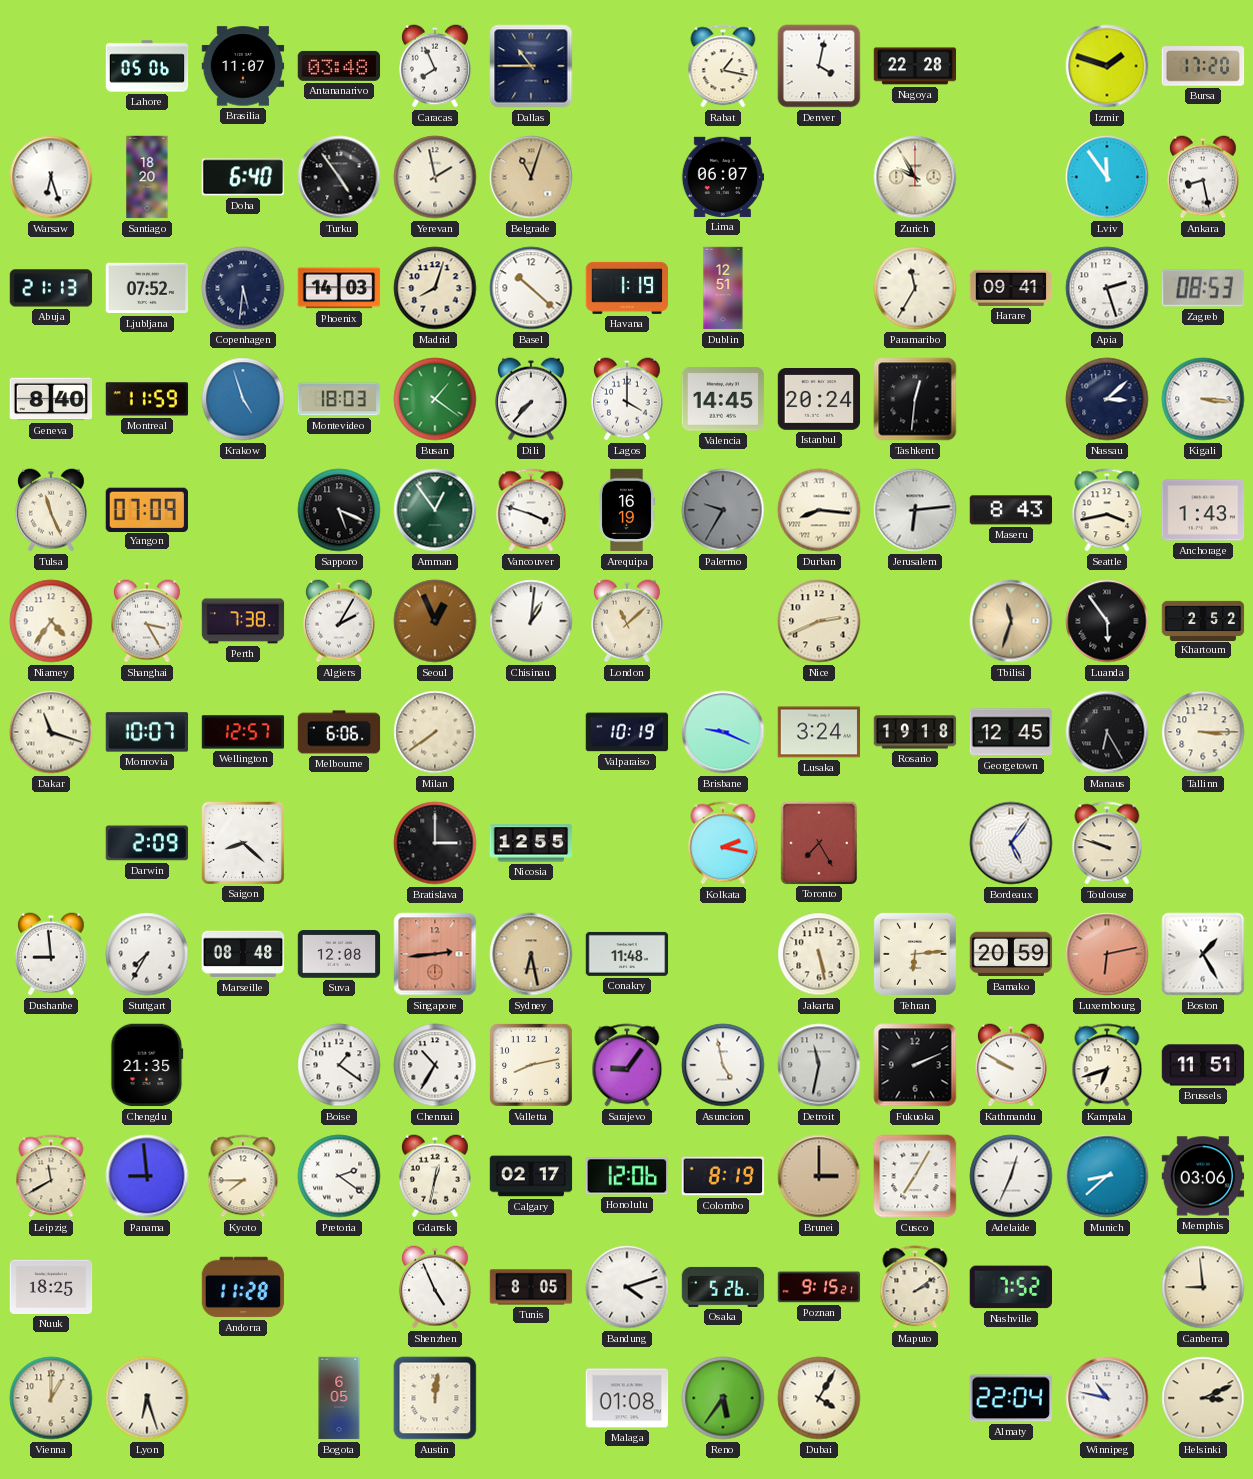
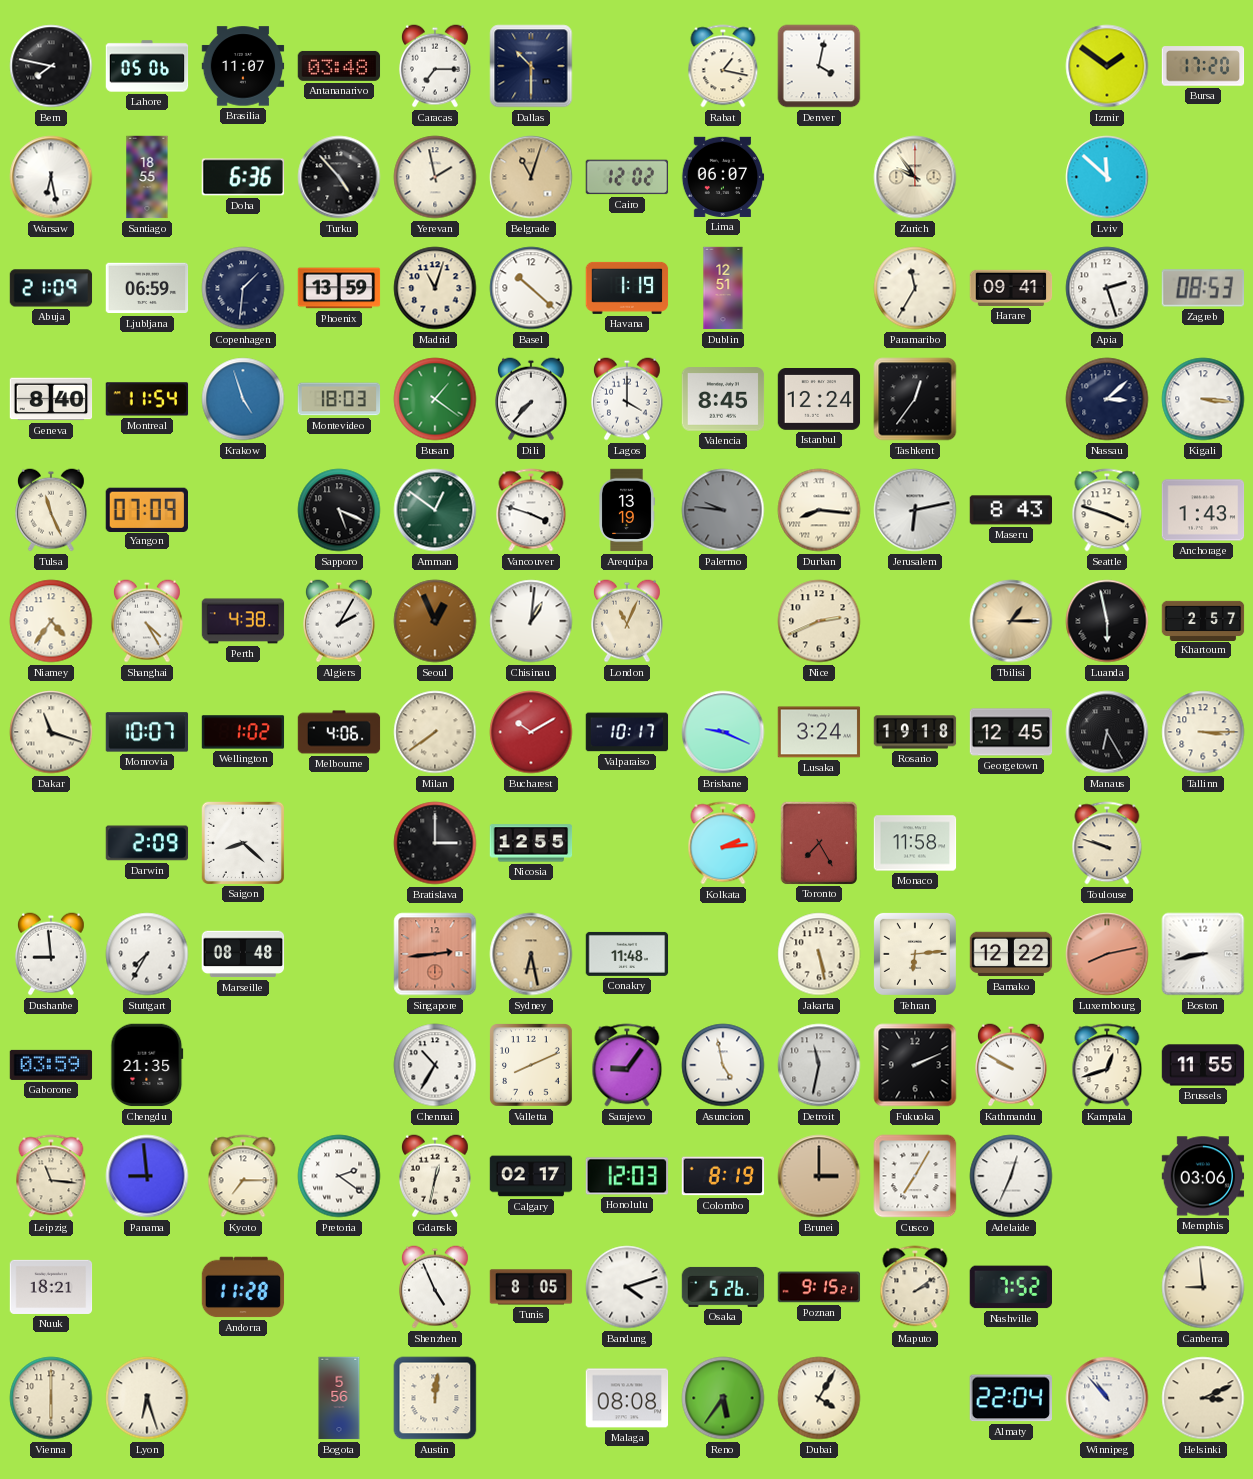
Bern: none -> 7:47 (51, 66)
Caracas: 7:56 -> 7:15 (436, 66)
Dallas: 10:45 -> 10:30 (531, 66)
Nagoya: 22:28 -> none (915, 66)
Izmir: 1:48 -> 1:51 (1107, 66)
Warsaw: 6:27 -> 6:28 (51, 177)
Santiago: 18:20 -> 18:55 (147, 177)
Doha: 6:40 -> 6:36 (243, 177)
Turku: 4:54 -> 4:53 (339, 177)
Cairo: none -> 12:02 (627, 177)
Zurich: 9:55 -> 9:54 (915, 177)
Lviv: 11:54 -> 11:52 (1107, 177)
Ankara: 8:28 -> none (1204, 177)
Abuja: 21:13 -> 21:09 (51, 288)
Ljubljana: 07:52 -> 06:59 (147, 288)
Copenhagen: 5:31 -> 1:31 (243, 288)
Phoenix: 14:03 -> 13:59 (339, 288)
Madrid: 8:03 -> 11:03 (435, 288)
Montreal: 11:59 -> 11:54 (147, 399)
Valencia: 14:45 -> 8:45 (723, 399)
Istanbul: 20:24 -> 12:24 (819, 400)
Tashkent: 12:31 -> 12:36 (915, 399)
Amman: 12:54 -> 12:51 (435, 510)
Arequipa: 16:19 -> 13:19 (627, 510)
Palermo: 9:35 -> 9:46 (723, 510)
Jerusalem: 6:14 -> 6:13 (915, 510)
Seattle: 3:43 -> 3:48 (1107, 510)
Shanghai: 3:25 -> 4:25 (148, 621)
Perth: 7:38 -> 4:38 (243, 621)
London: 11:08 -> 11:04 (628, 621)
Tbilisi: 11:33 -> 1:15 (1011, 621)
Luanda: 5:54 -> 5:58 (1107, 621)
Khartoum: 2:52 -> 2:57 (1203, 620)
Wellington: 12:57 -> 1:02 (243, 732)
Melbourne: 6:06 -> 4:06 (339, 732)
Bucharest: none -> 10:10 (531, 732)
Valparaiso: 10:19 -> 10:17 (627, 732)
Kolkata: 2:17 -> 2:14 (723, 843)
Monaco: none -> 11:58 (915, 843)
Bordeaux: 5:06 -> none (1011, 843)
Suva: 12:08 -> none (339, 954)
Bamako: 20:59 -> 12:22 (1011, 954)
Luxembourg: 6:13 -> 8:13 (1107, 954)
Boston: 1:25 -> 8:43 (1203, 954)
Gaborone: none -> 03:59 (51, 1065)
Boise: 1:21 -> none (339, 1065)
Valletta: 8:13 -> 8:11 (532, 1066)
Kampala: 6:42 -> 12:42 (1107, 1065)
Brussels: 11:51 -> 11:55 (1203, 1065)
Leipzig: 11:40 -> 11:16 (51, 1176)
Kyoto: 7:45 -> 7:15 (243, 1176)
Honolulu: 12:06 -> 12:03 (627, 1176)
Munich: 8:38 -> none (1107, 1176)
Nuuk: 18:25 -> 18:21 (51, 1287)
Vienna: 1:00 -> 6:00 (51, 1398)
Bogota: 6:05 -> 5:56 (339, 1398)
Malaga: 01:08 -> 08:08 (627, 1398)
Winnipeg: 10:47 -> 10:53 (1107, 1398)
